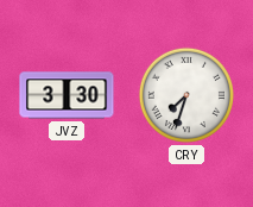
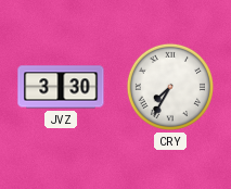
CRY: 7:33 -> 7:35 (170, 87)
